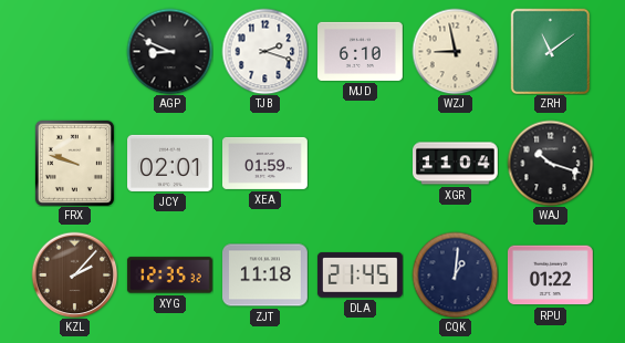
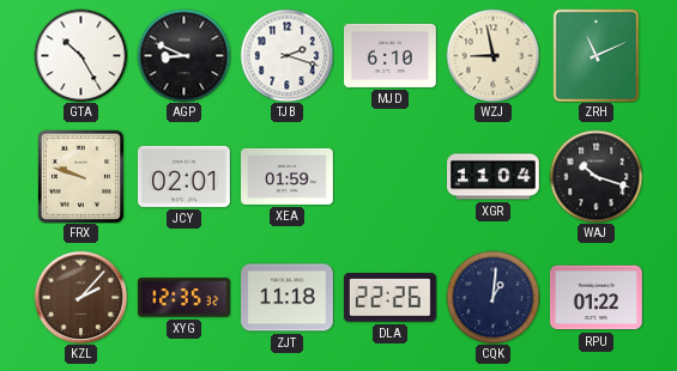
GTA: none -> 10:25 (80, 55)
ZRH: 11:09 -> 11:11 (597, 55)
DLA: 21:45 -> 22:26 (391, 298)
